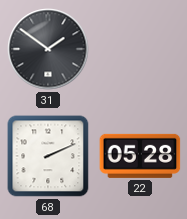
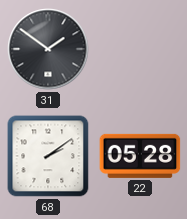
68: 2:11 -> 2:09 (48, 156)
